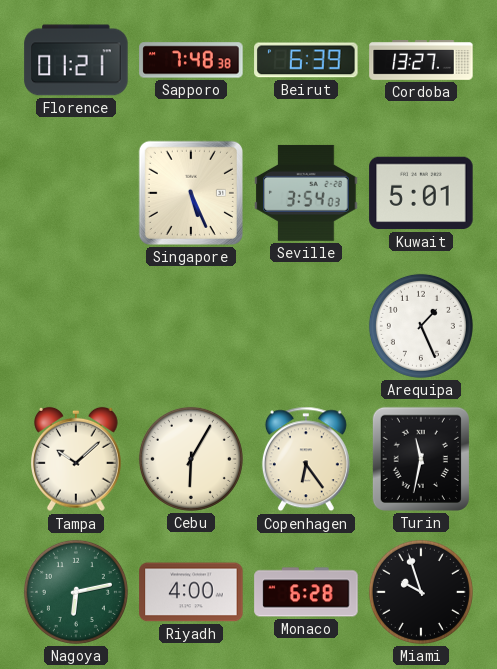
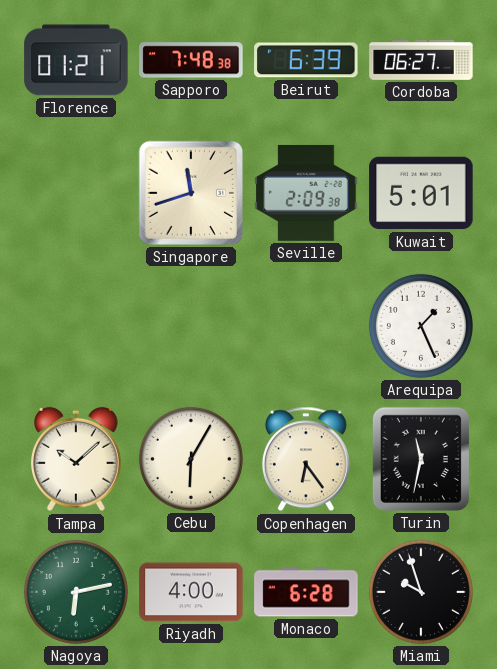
Cordoba: 13:27 -> 06:27 (421, 60)
Singapore: 5:26 -> 11:42 (191, 193)
Seville: 3:54 -> 2:09 (306, 193)
